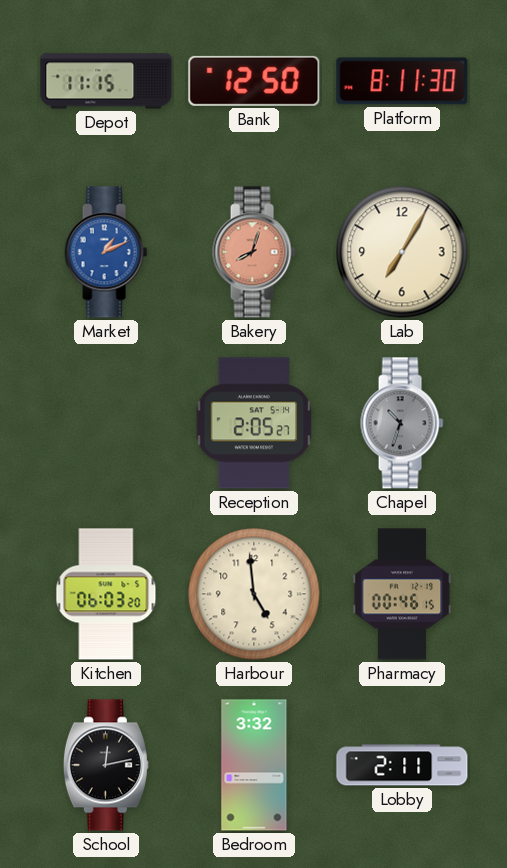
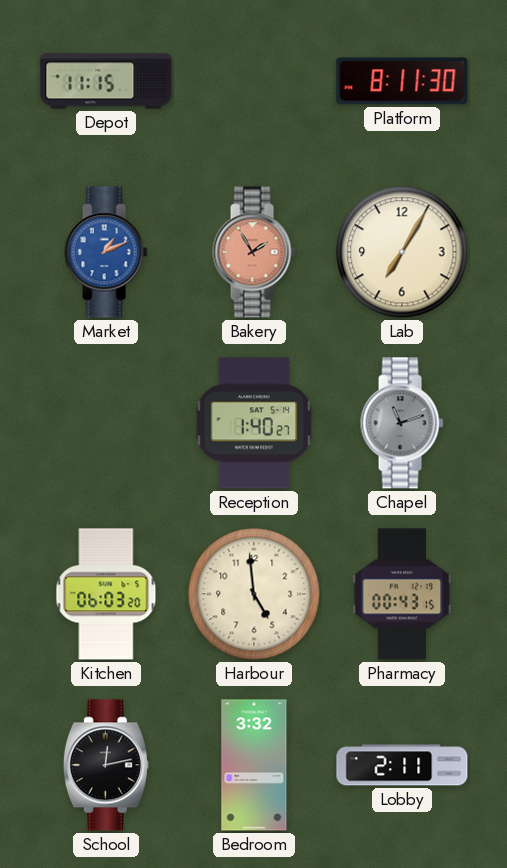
Bank: 12:50 -> none (254, 81)
Bakery: 8:03 -> 1:55 (254, 252)
Reception: 2:05 -> 1:40 (254, 423)
Chapel: 10:33 -> 11:12 (402, 423)
Pharmacy: 00:46 -> 00:43 (402, 594)
